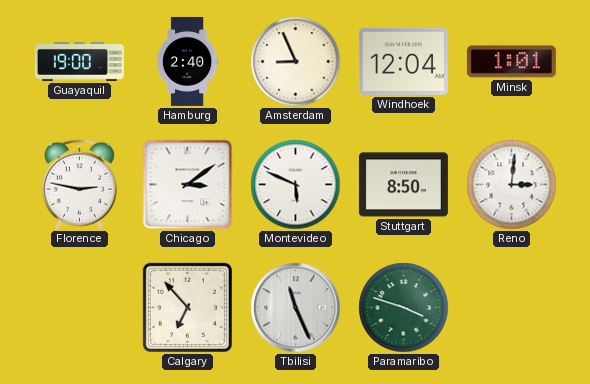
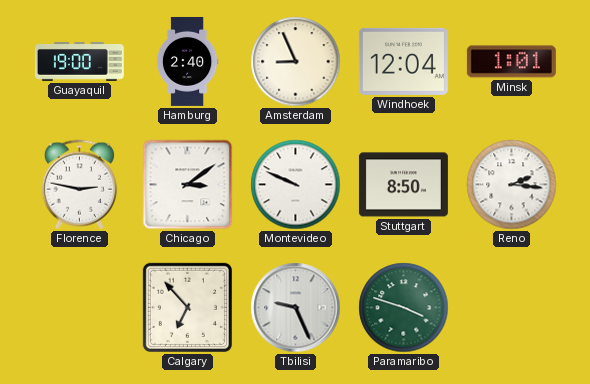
Montevideo: 5:49 -> 9:49 (296, 185)
Reno: 3:01 -> 2:16 (512, 185)
Tbilisi: 11:26 -> 9:26 (296, 308)
